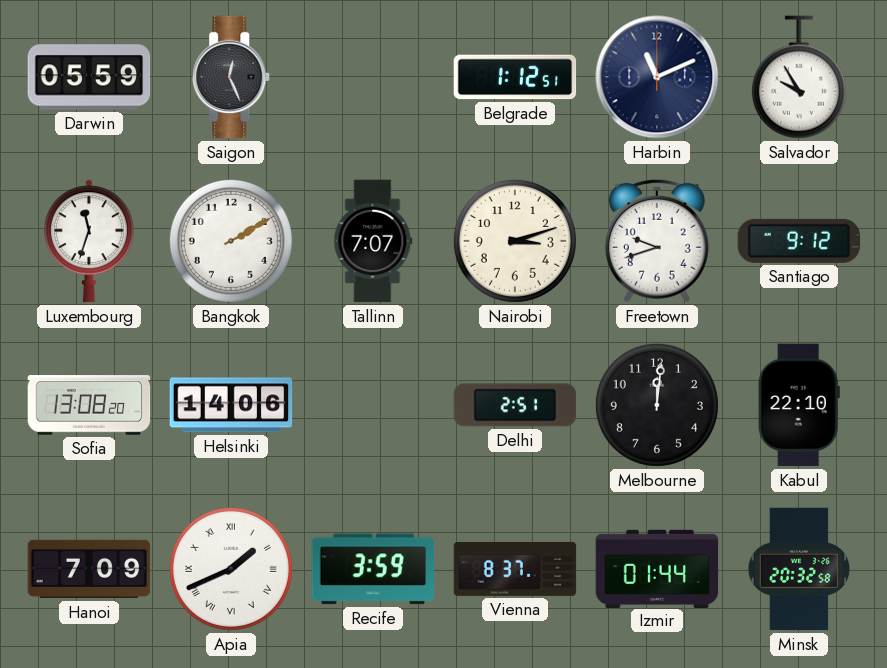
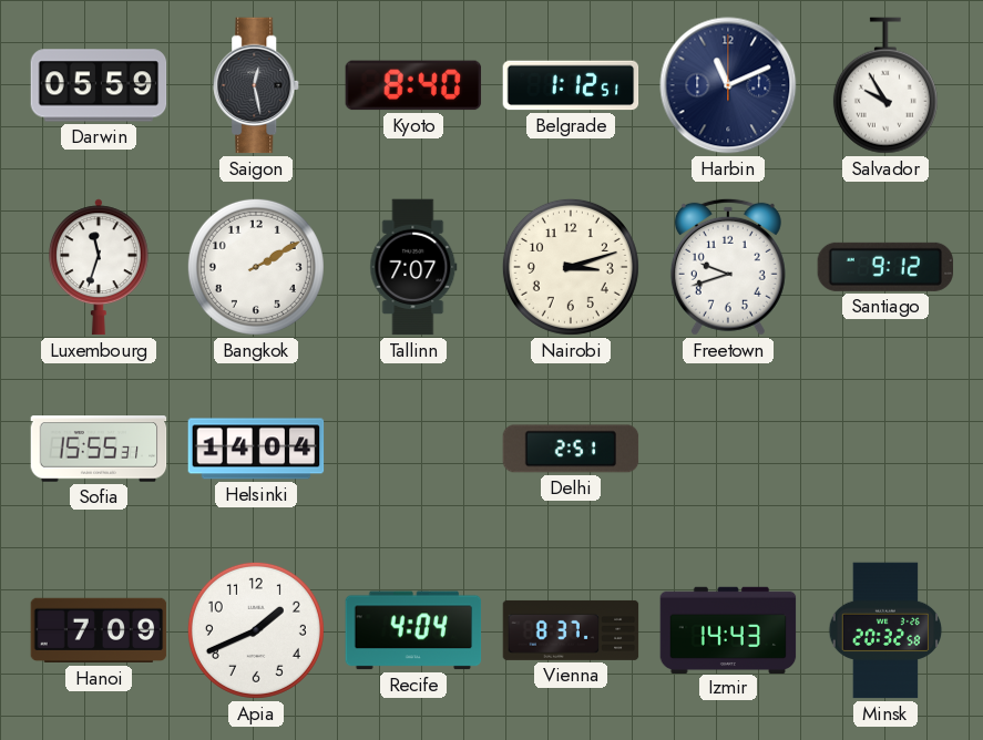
Saigon: 12:26 -> 12:28 (257, 85)
Kyoto: none -> 8:40 (413, 85)
Sofia: 13:08 -> 15:55 (99, 449)
Helsinki: 14:06 -> 14:04 (256, 449)
Melbourne: 12:01 -> none (657, 405)
Kabul: 22:10 -> none (799, 405)
Apia numerals: Roman -> Arabic (256, 630)
Recife: 3:59 -> 4:04 (413, 630)
Izmir: 01:44 -> 14:43 (728, 629)
